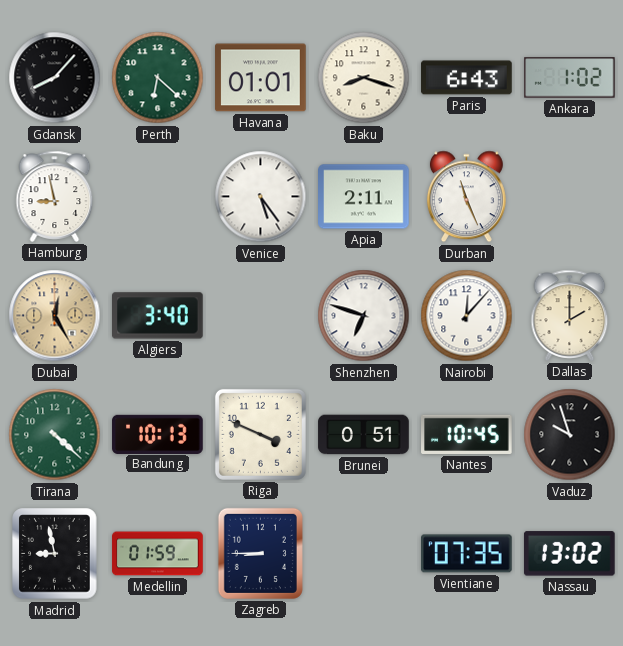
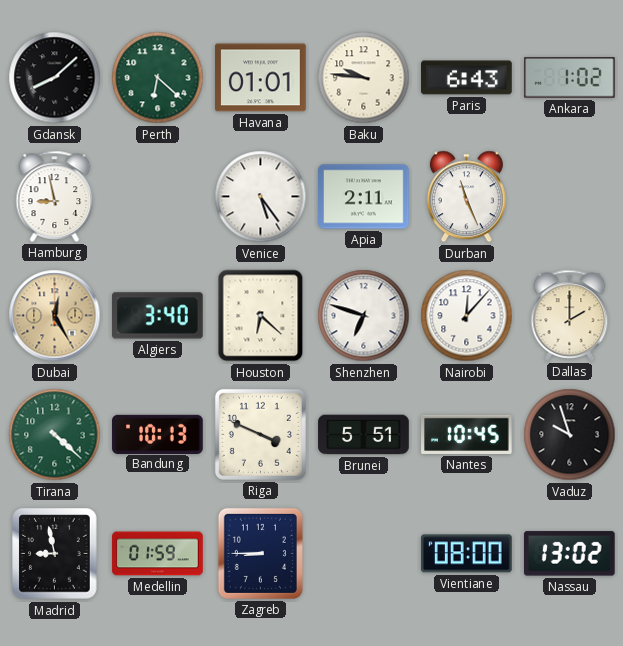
Gdansk: 8:07 -> 8:08 (55, 78)
Baku: 8:18 -> 9:46 (364, 78)
Houston: none -> 6:22 (261, 316)
Brunei: 0:51 -> 5:51 (364, 435)
Vientiane: 07:35 -> 08:00 (467, 554)
